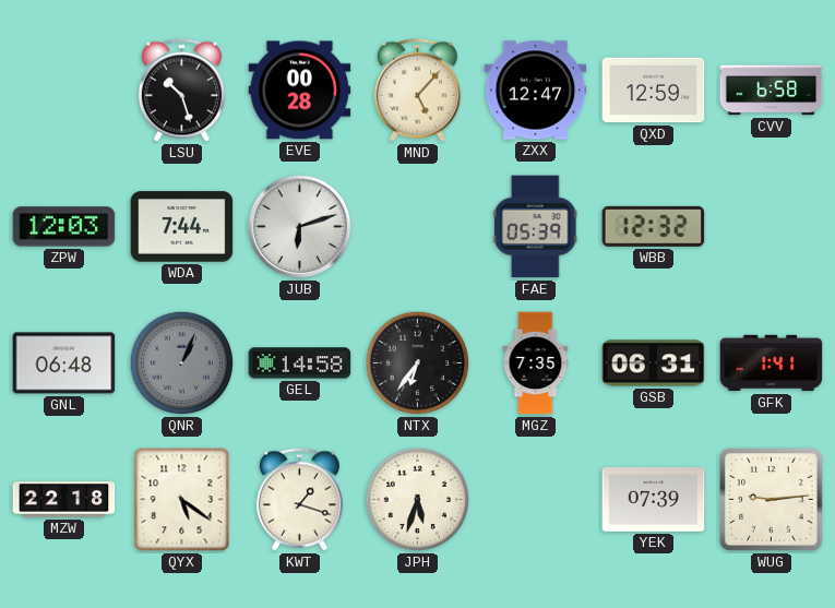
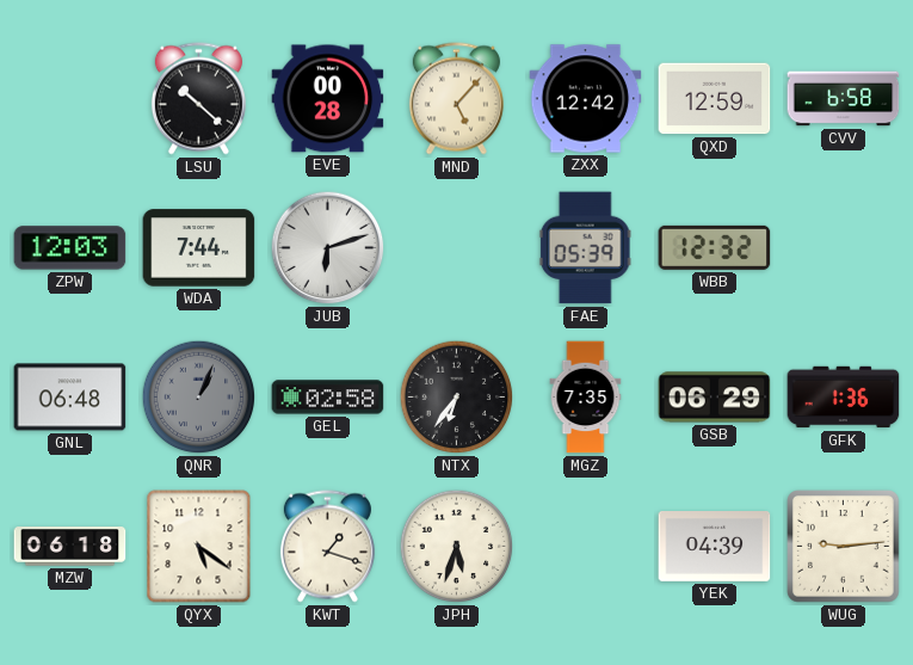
LSU: 10:27 -> 10:22 (198, 99)
ZXX: 12:47 -> 12:42 (586, 99)
GEL: 14:58 -> 02:58 (328, 398)
GSB: 06:31 -> 06:29 (715, 398)
GFK: 1:41 -> 1:36 (844, 398)
MZW: 22:18 -> 06:18 (70, 547)
YEK: 07:39 -> 04:39 (715, 547)
